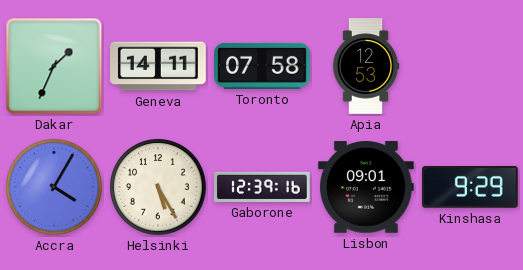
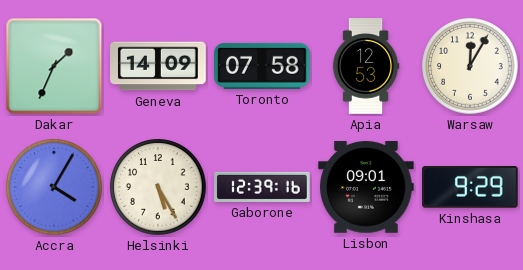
Geneva: 14:11 -> 14:09 (158, 66)
Warsaw: none -> 12:05 (470, 66)
